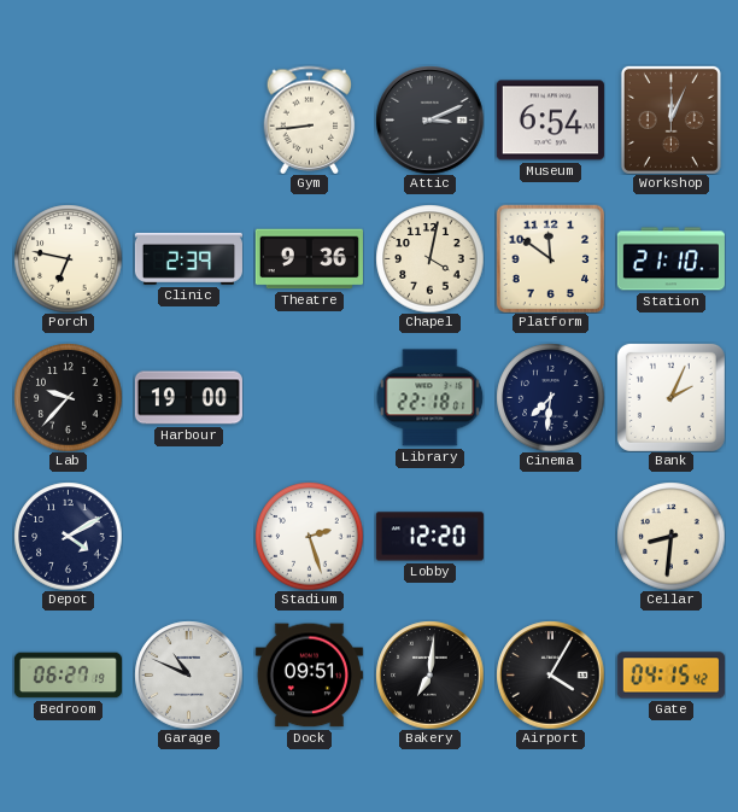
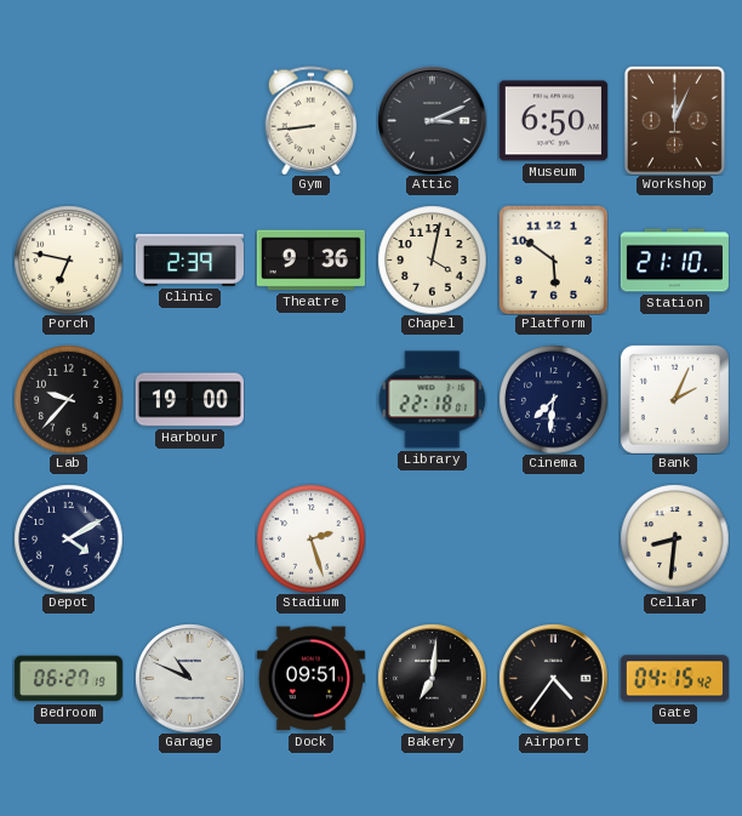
Museum: 6:54 -> 6:50 (553, 121)
Platform: 11:51 -> 5:51 (553, 259)
Lobby: 12:20 -> none (429, 537)
Airport: 4:05 -> 4:36 (553, 678)
